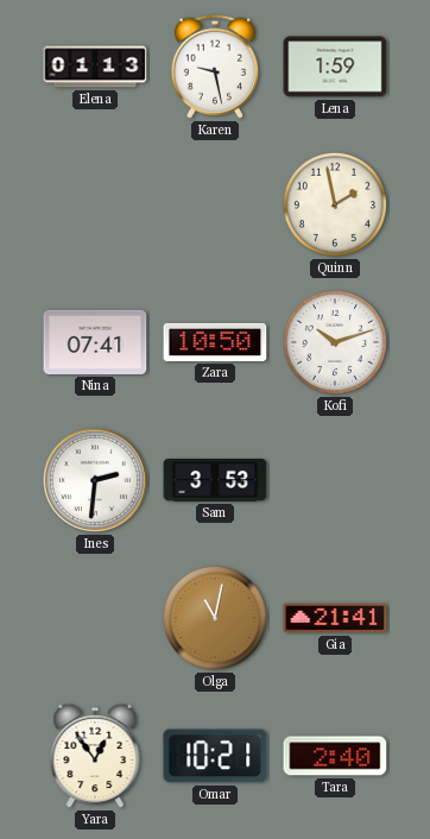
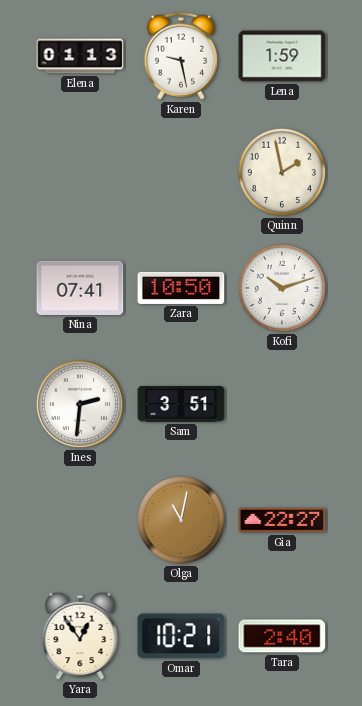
Sam: 3:53 -> 3:51 (181, 405)
Gia: 21:41 -> 22:27 (282, 520)
